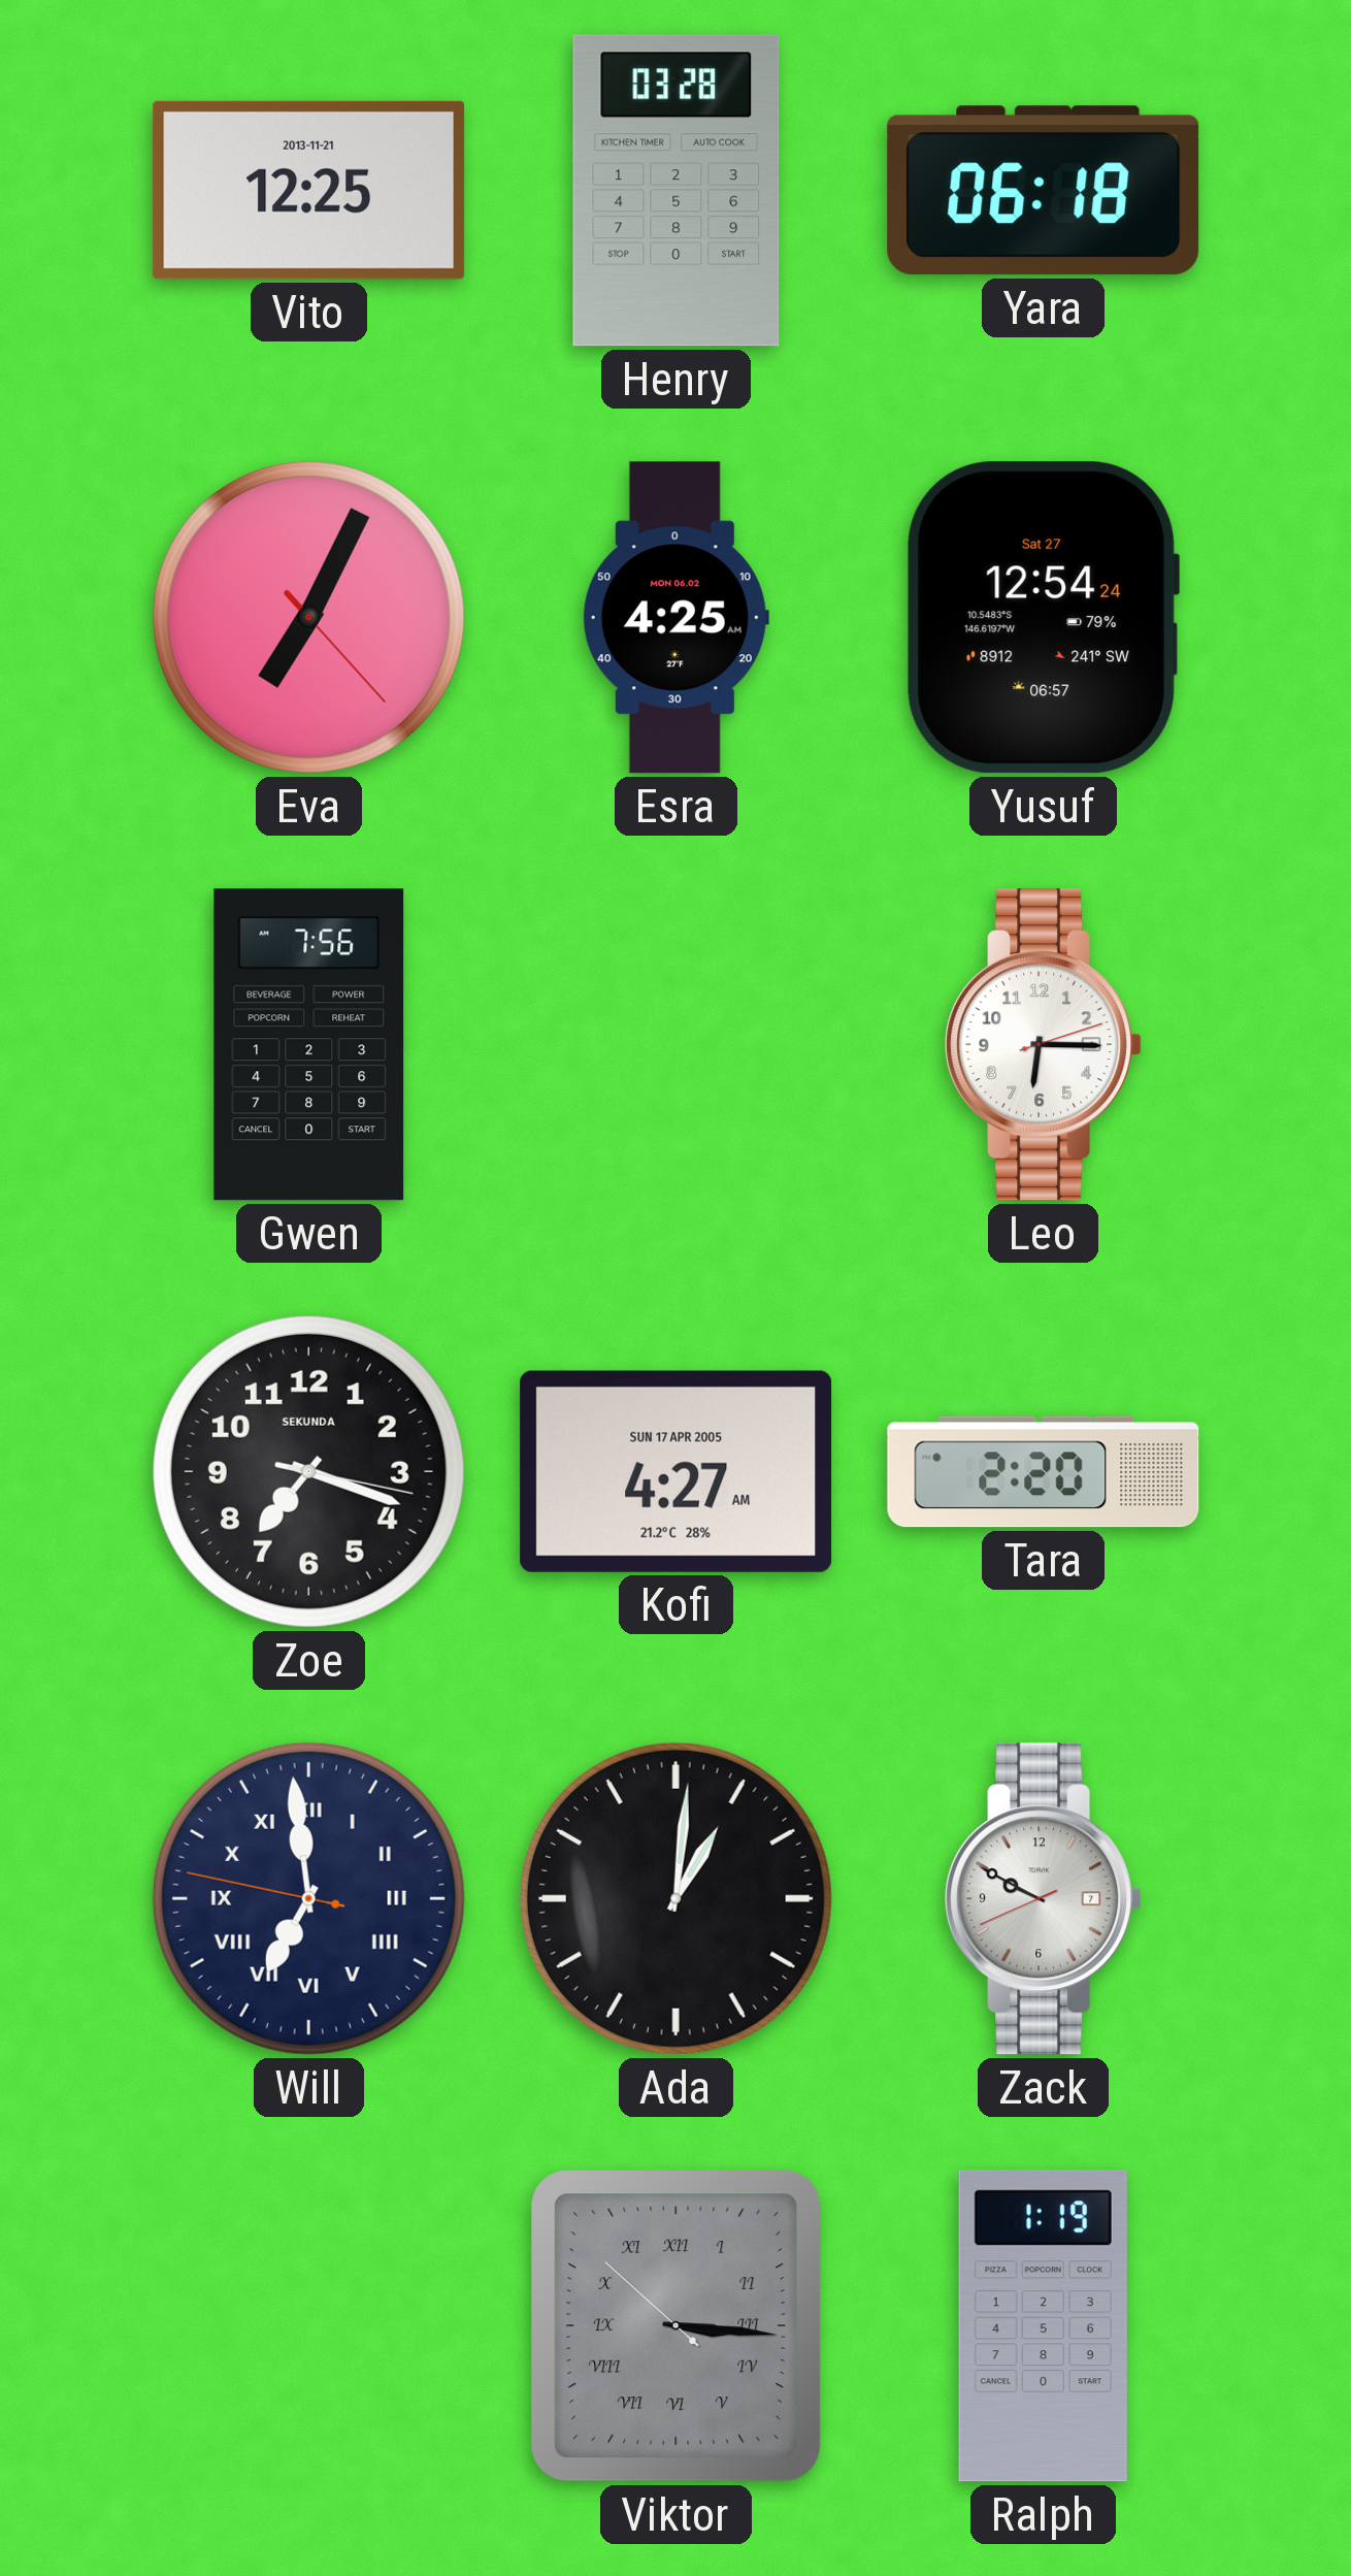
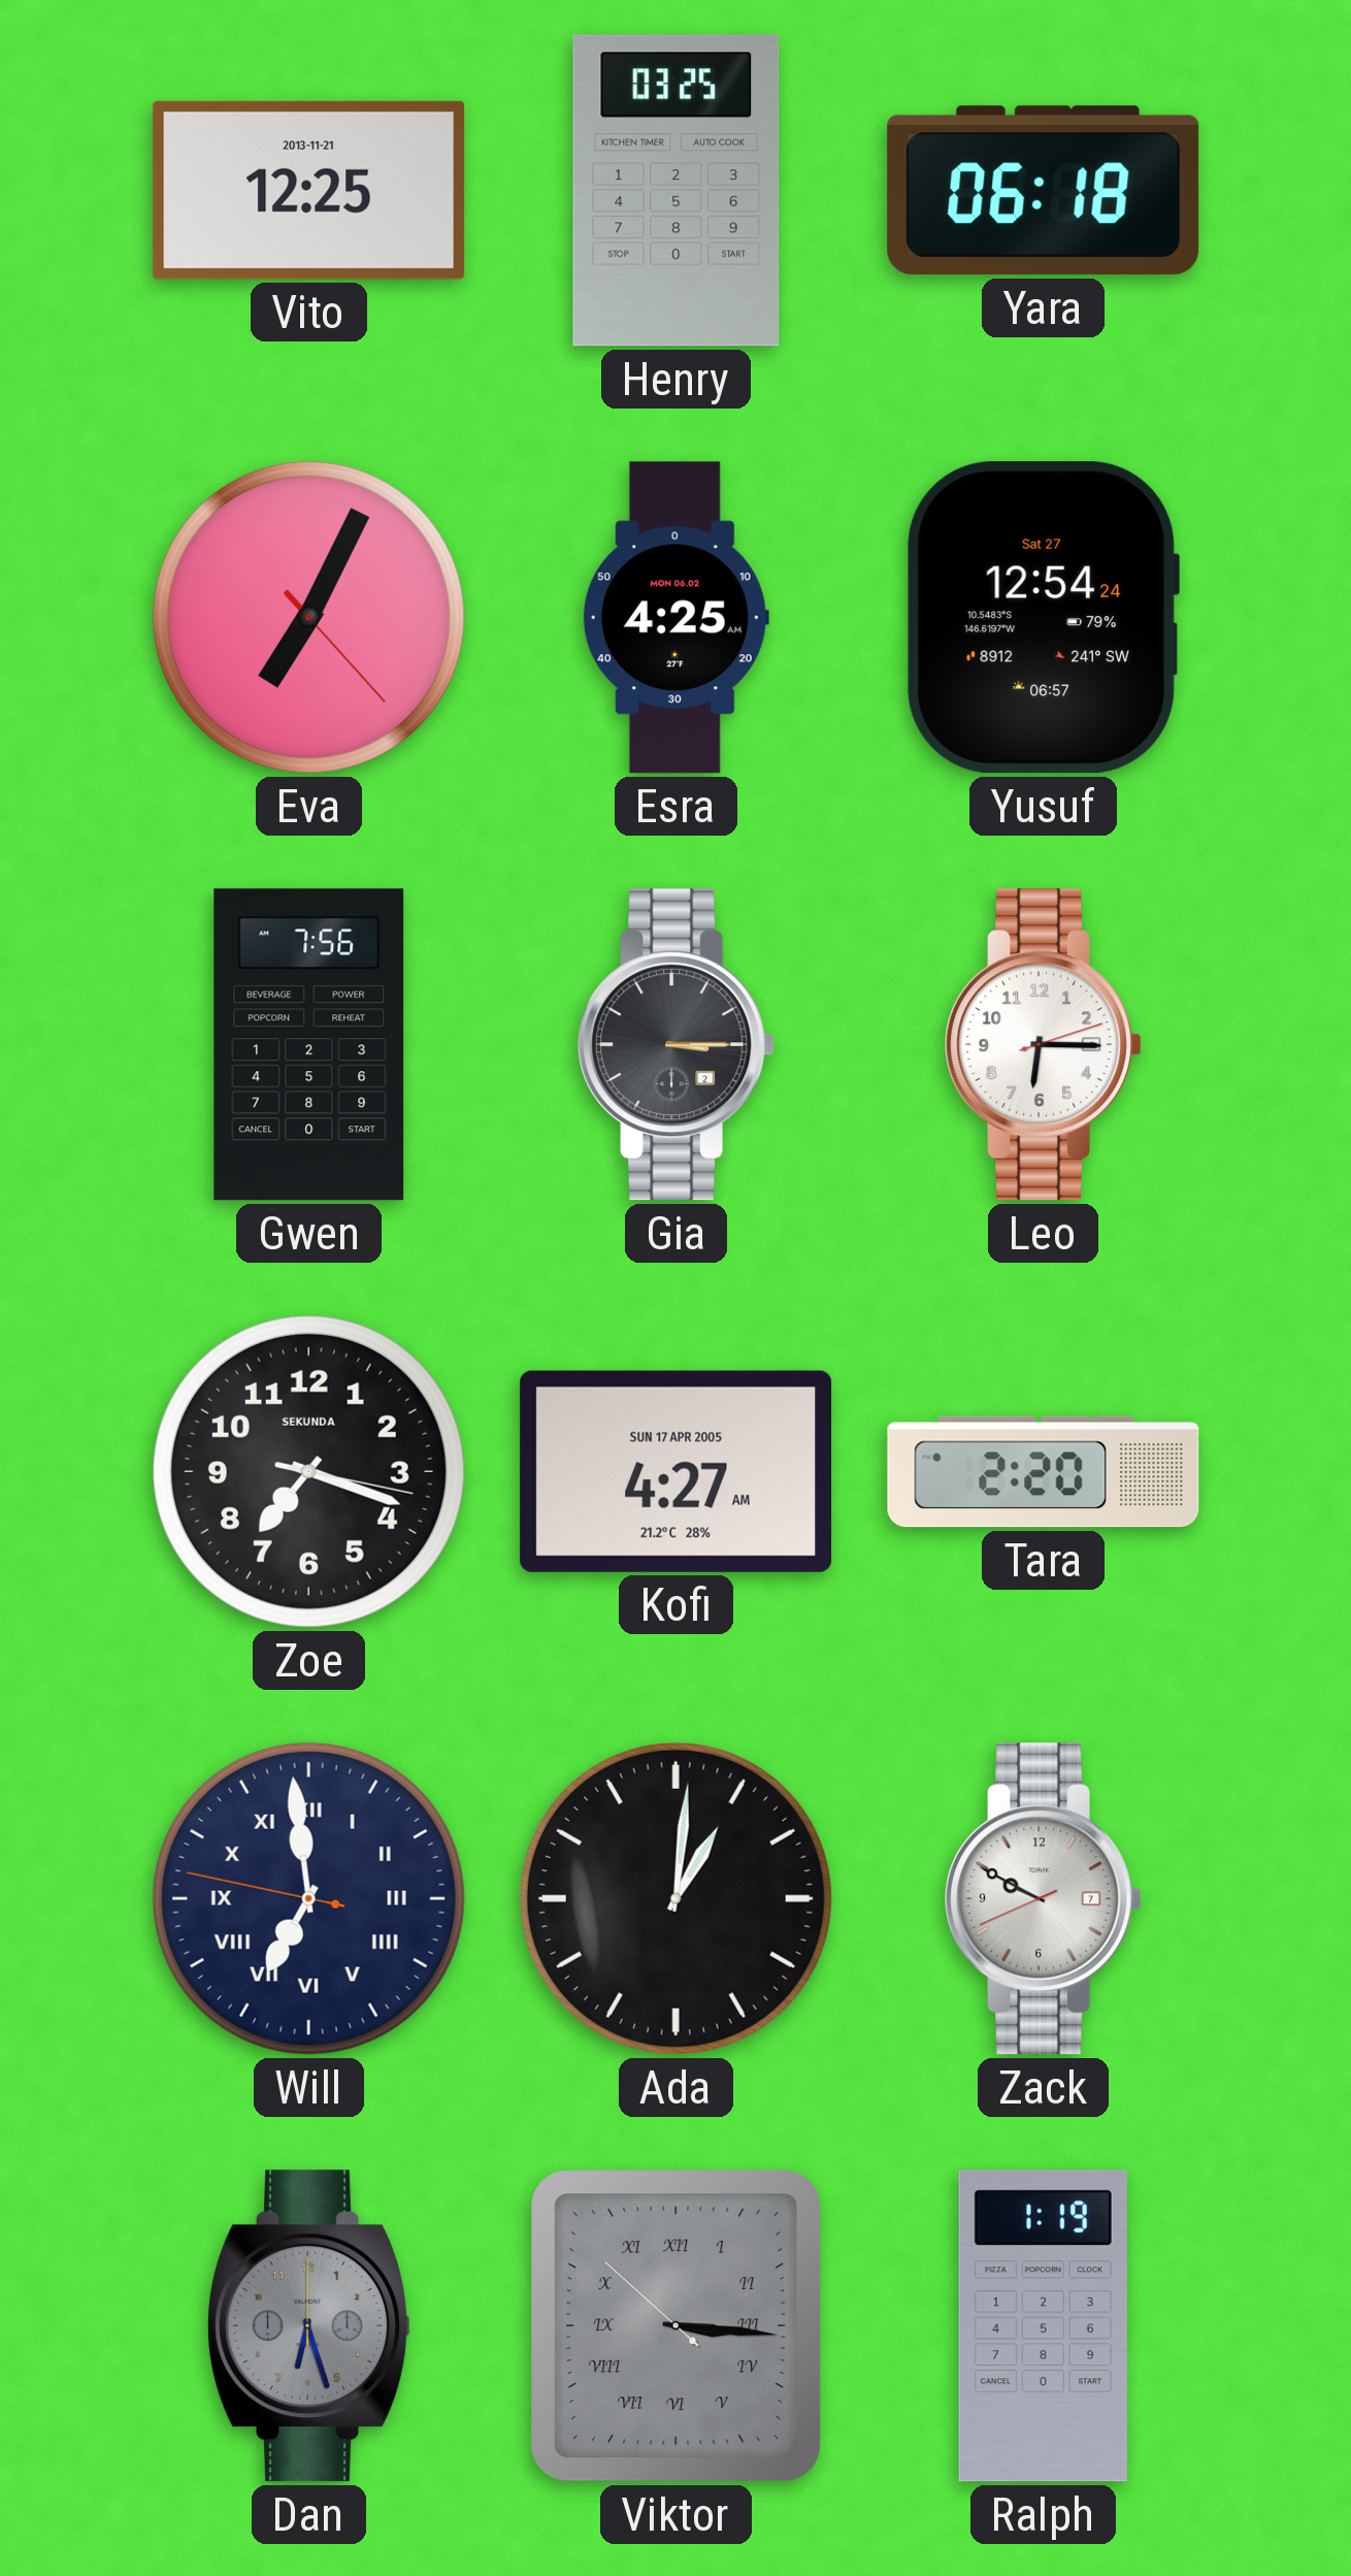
Henry: 03:28 -> 03:25 (677, 191)
Gia: none -> 3:15 (677, 1045)
Dan: none -> 6:27 (308, 2326)
